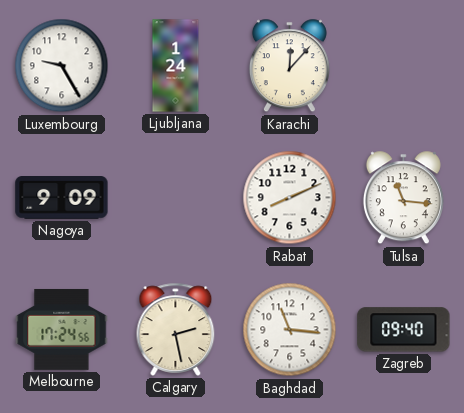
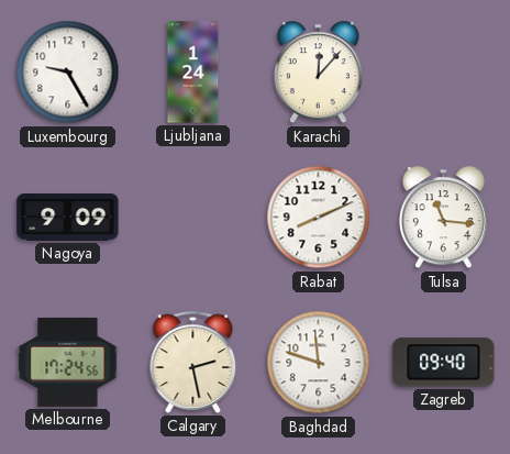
Baghdad: 11:16 -> 11:48 (319, 363)
